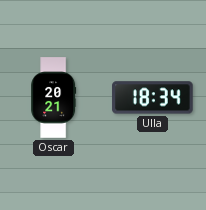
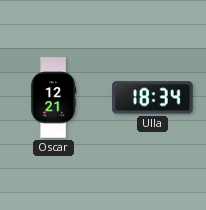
Oscar: 20:21 -> 12:21 (54, 98)
